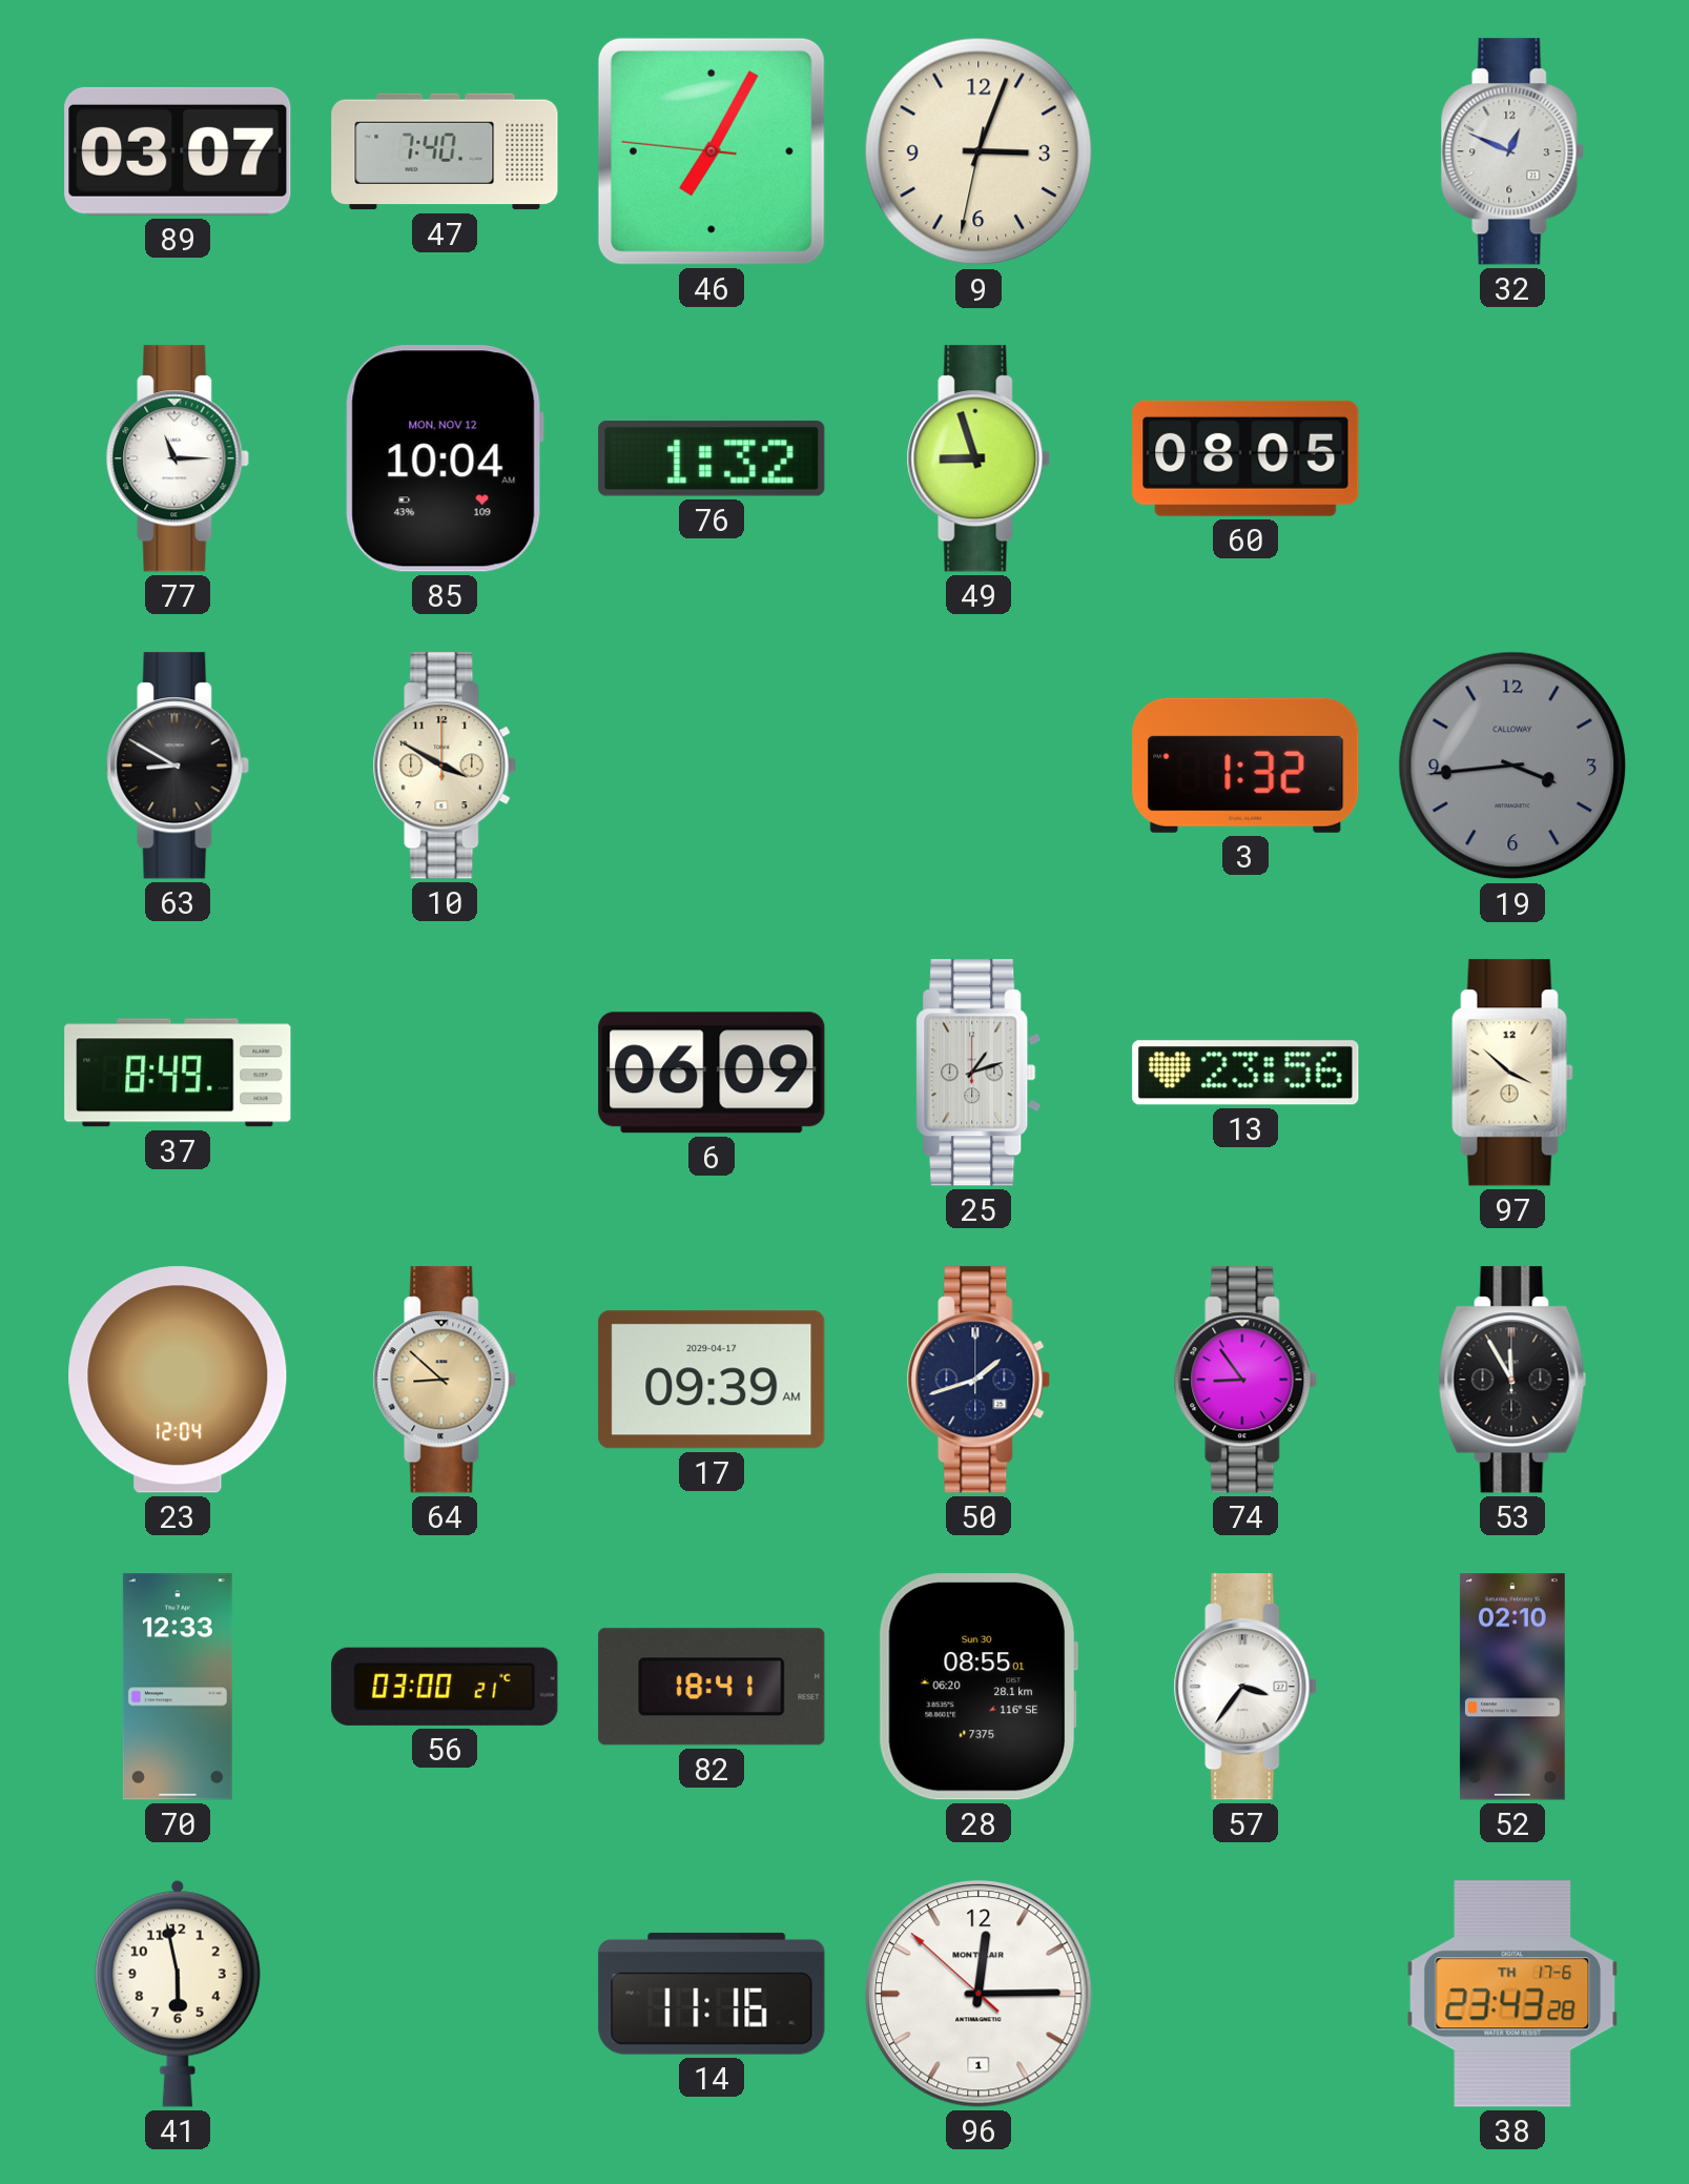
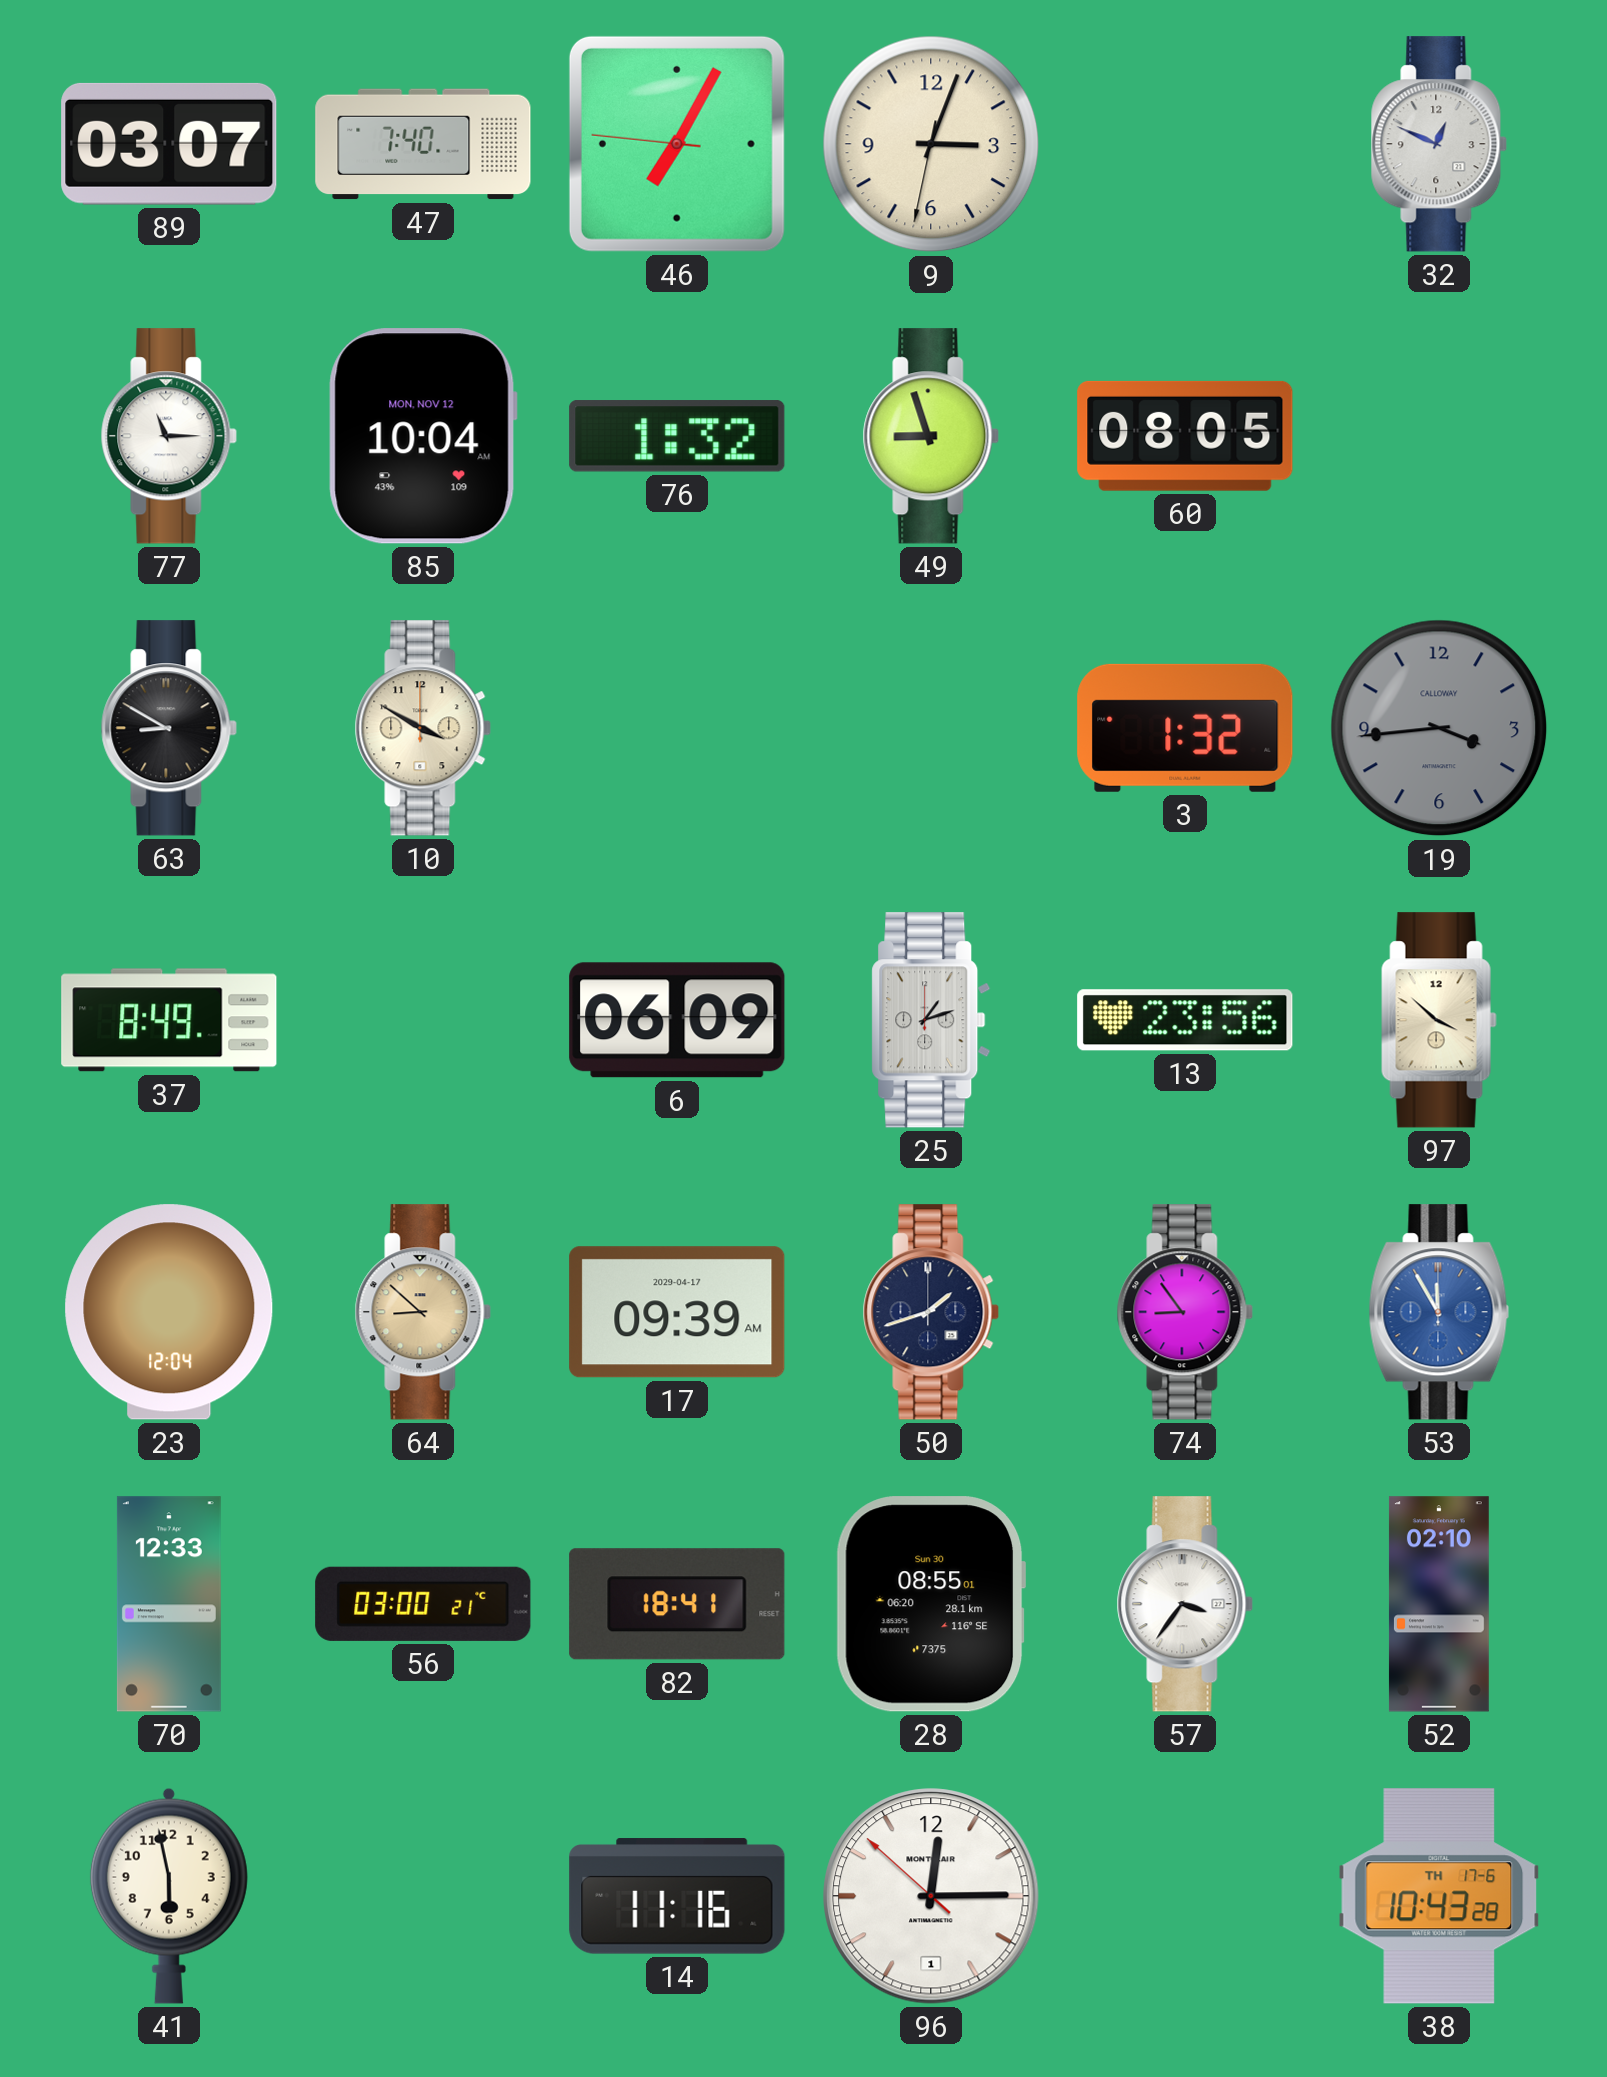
53 dial: black -> blue (1439, 1312)
38: 23:43 -> 10:43 (1439, 1896)
